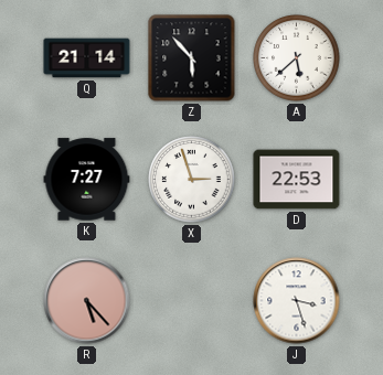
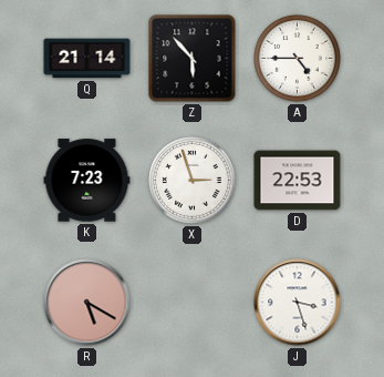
A: 5:38 -> 4:45 (298, 59)
K: 7:27 -> 7:23 (87, 181)
R: 5:23 -> 5:20 (87, 303)
